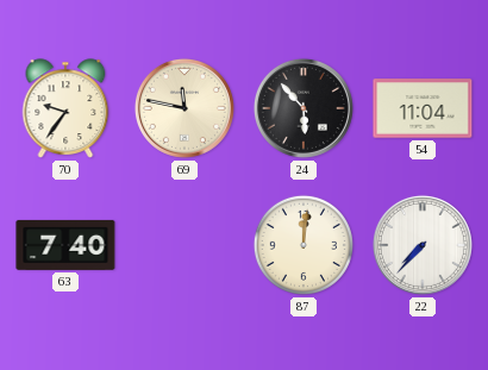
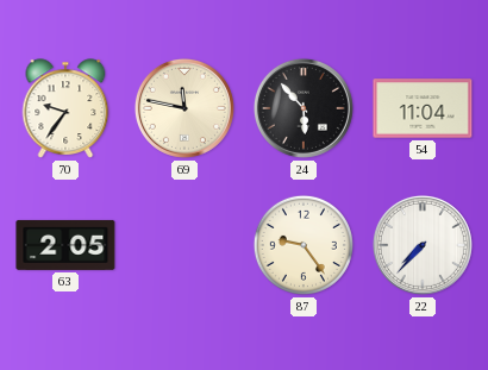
63: 7:40 -> 2:05 (65, 245)
87: 12:01 -> 9:24 (304, 245)
